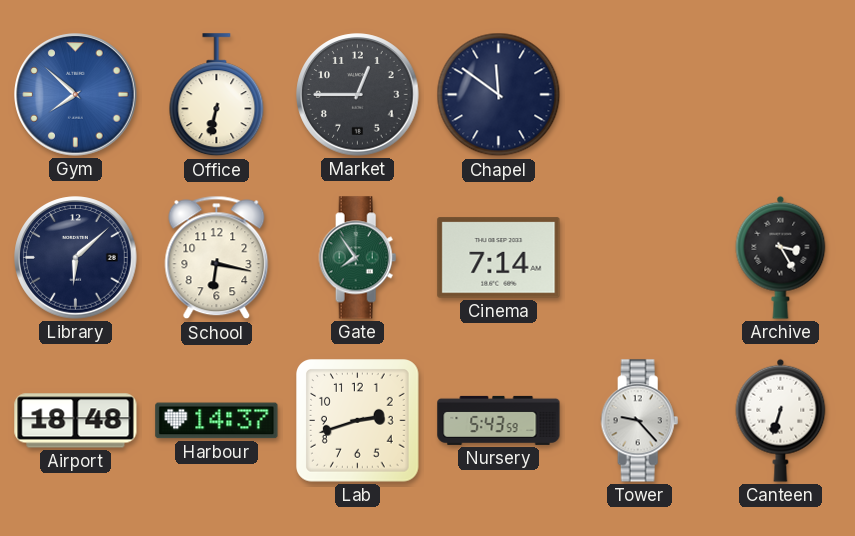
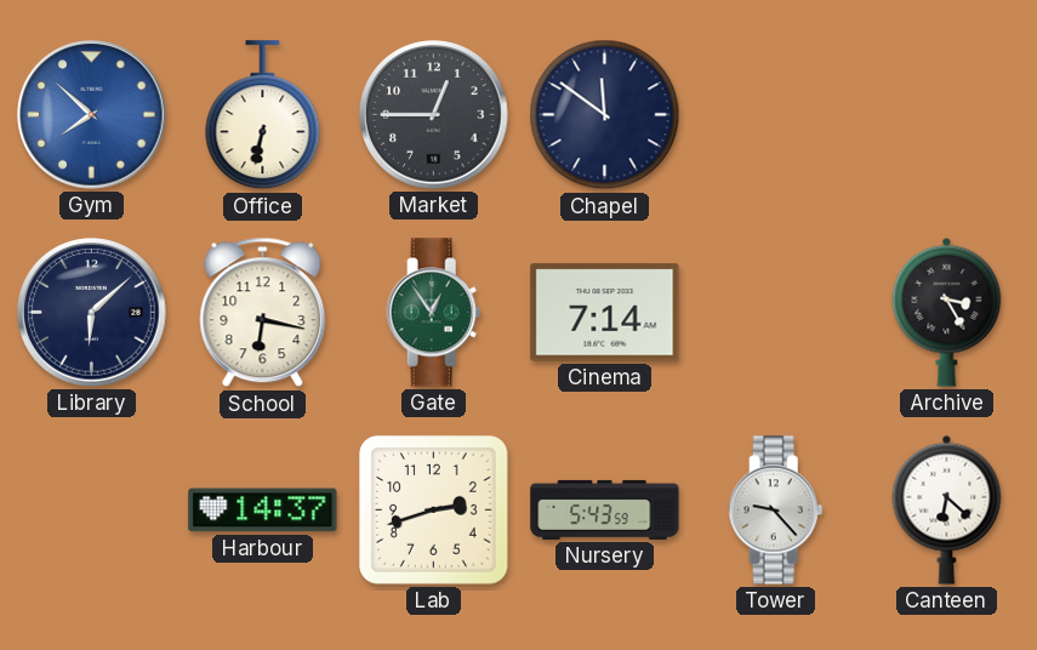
Gate: 7:54 -> 12:54 (434, 313)
Airport: 18:48 -> none (76, 421)
Canteen: 6:33 -> 6:22 (947, 509)
